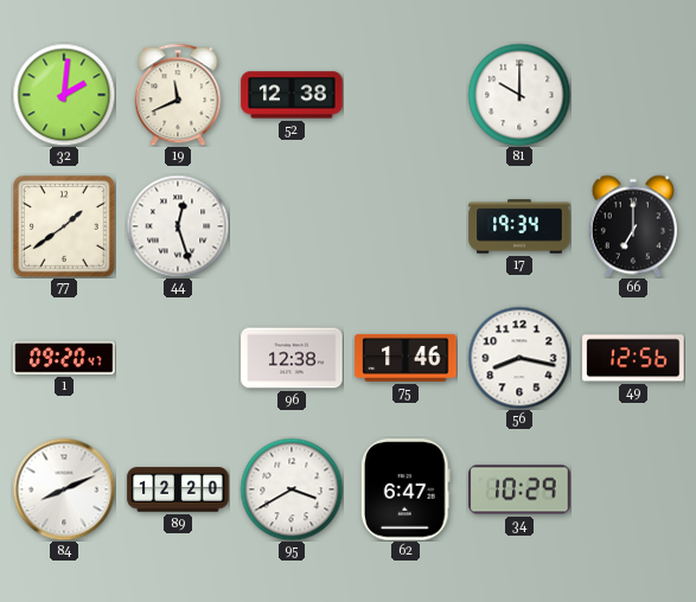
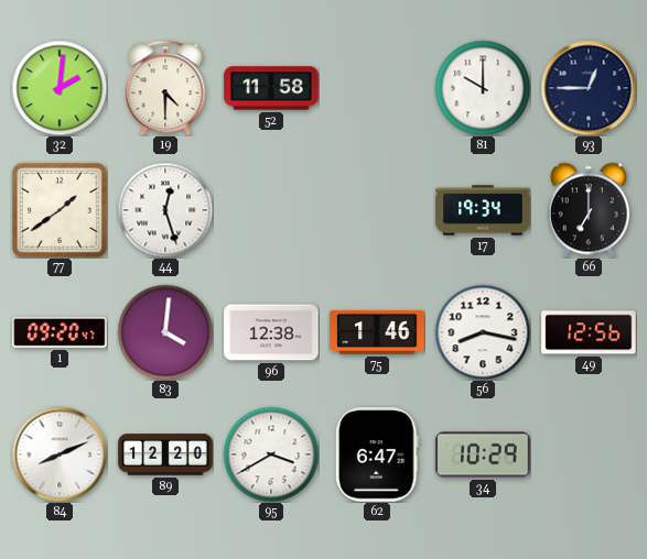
19: 11:41 -> 4:30 (165, 88)
52: 12:38 -> 11:58 (271, 88)
93: none -> 12:45 (589, 88)
83: none -> 4:01 (165, 332)
